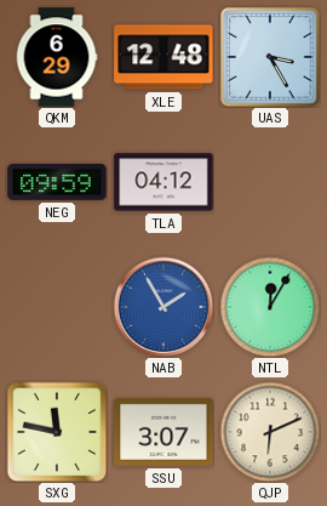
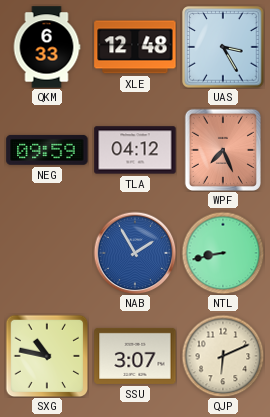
QKM: 6:29 -> 6:33 (47, 47)
WPF: none -> 7:26 (222, 149)
NTL: 12:05 -> 8:43 (223, 253)
SXG: 11:47 -> 10:47 (47, 356)
